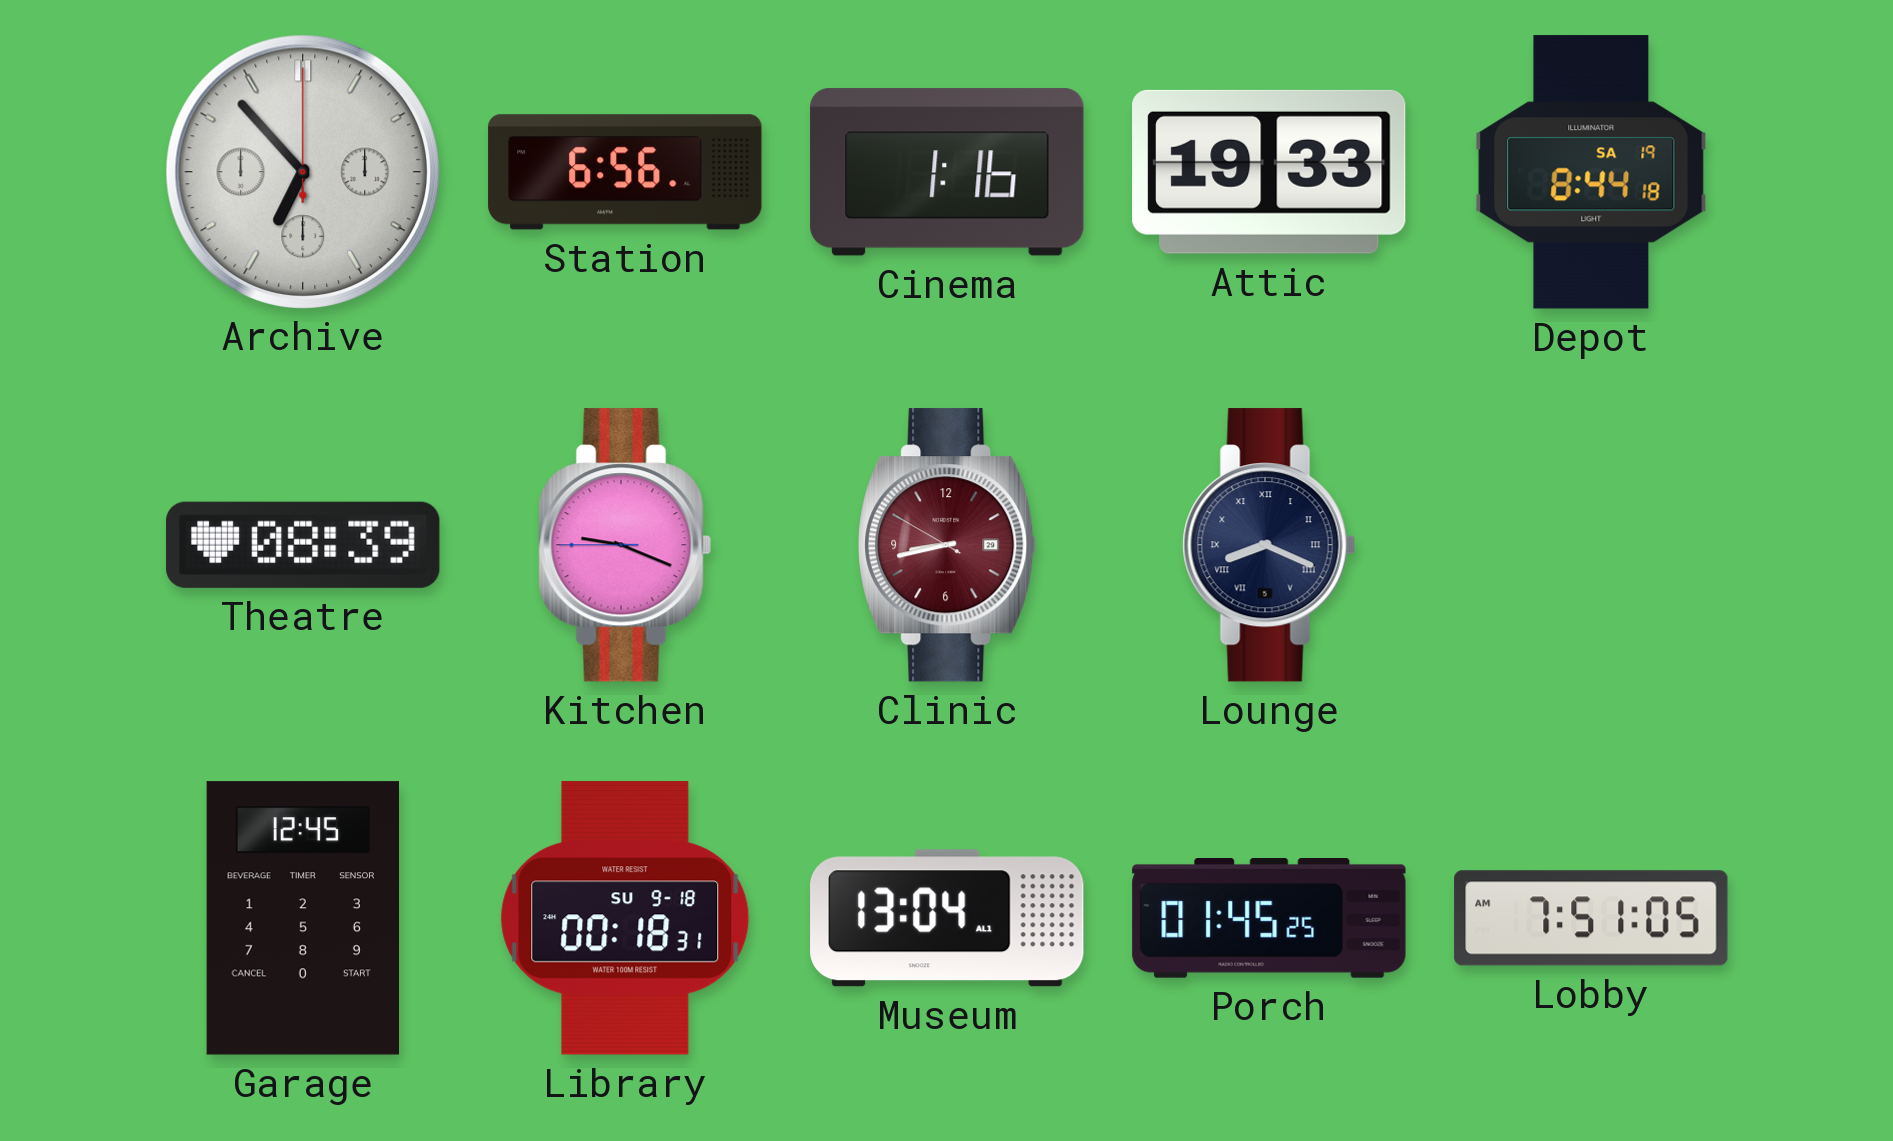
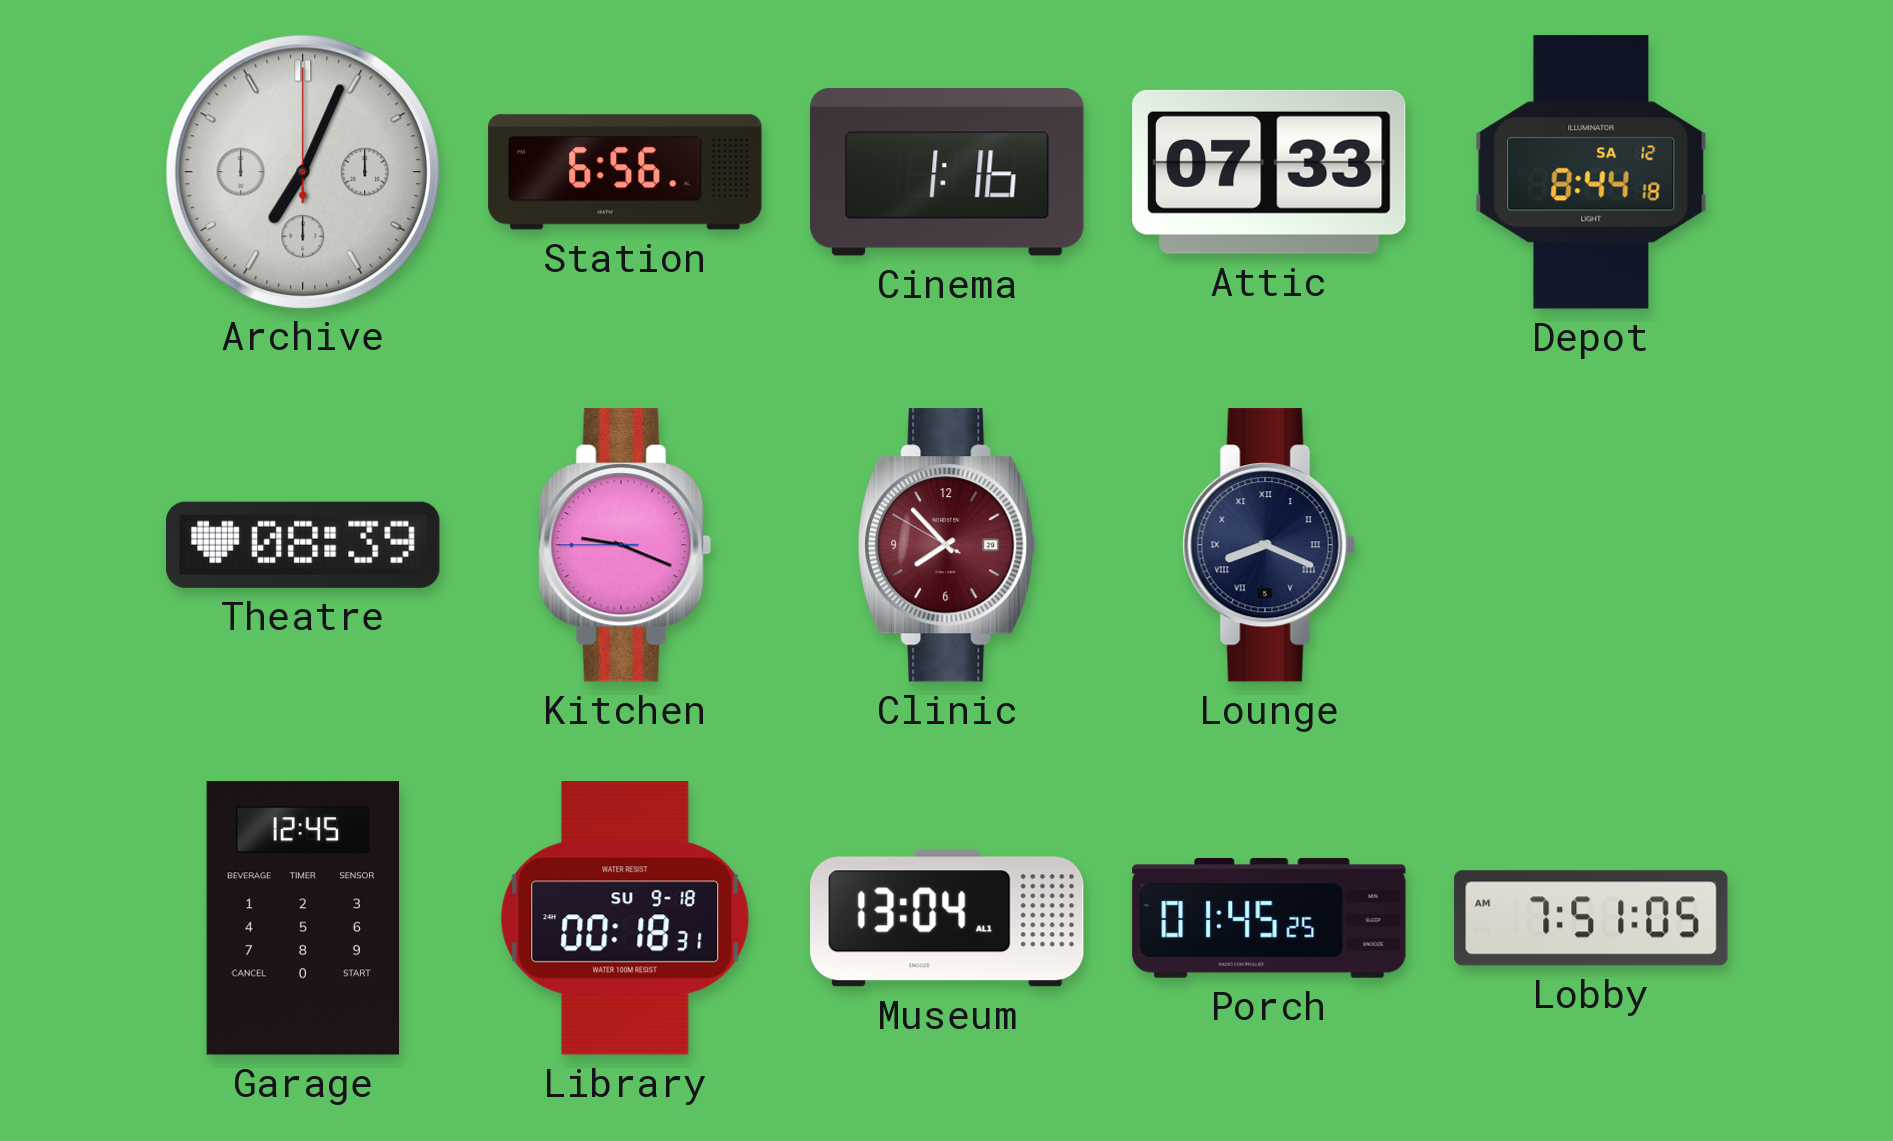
Archive: 6:53 -> 7:04 (302, 171)
Attic: 19:33 -> 07:33 (1269, 172)
Depot date: SA 19 -> SA 12 (1591, 172)
Clinic: 8:42 -> 7:52 (948, 545)
